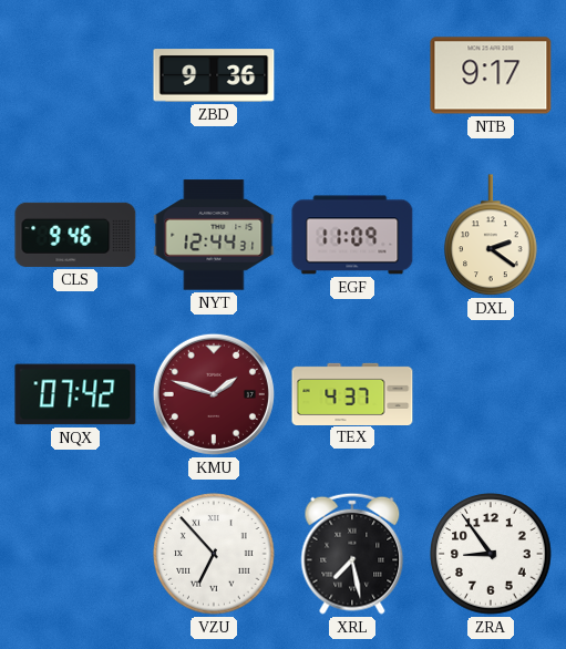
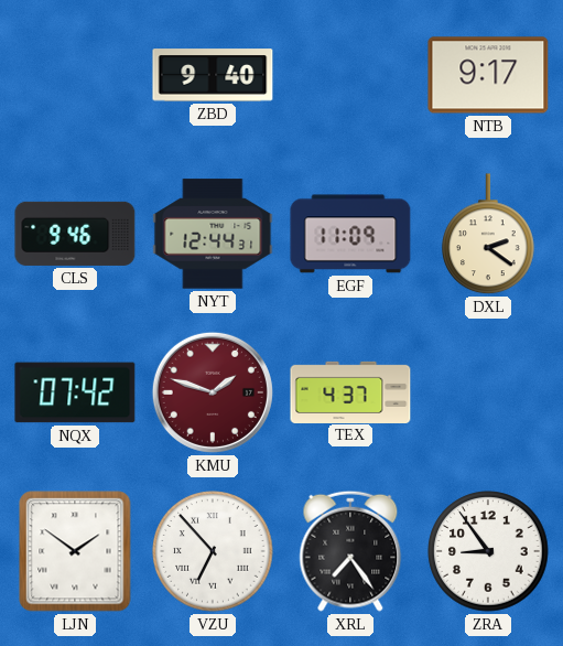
ZBD: 9:36 -> 9:40 (213, 75)
LJN: none -> 1:51 (75, 551)
XRL: 7:28 -> 7:24 (350, 551)
